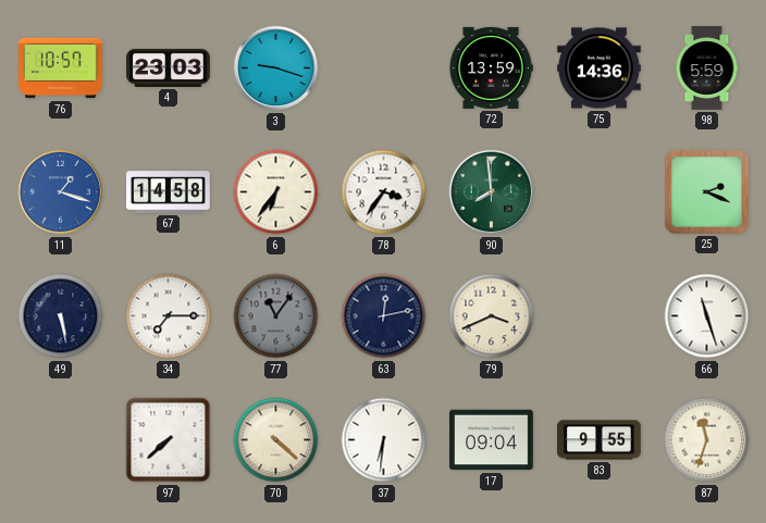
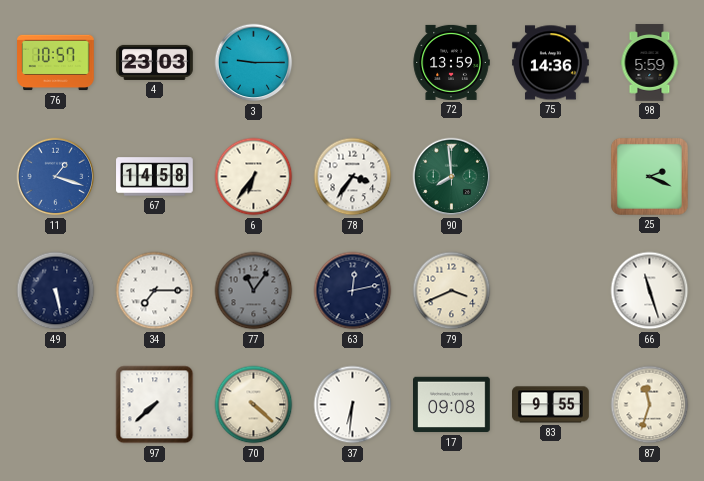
3: 9:18 -> 9:15 (254, 63)
17: 09:04 -> 09:08 (452, 405)
